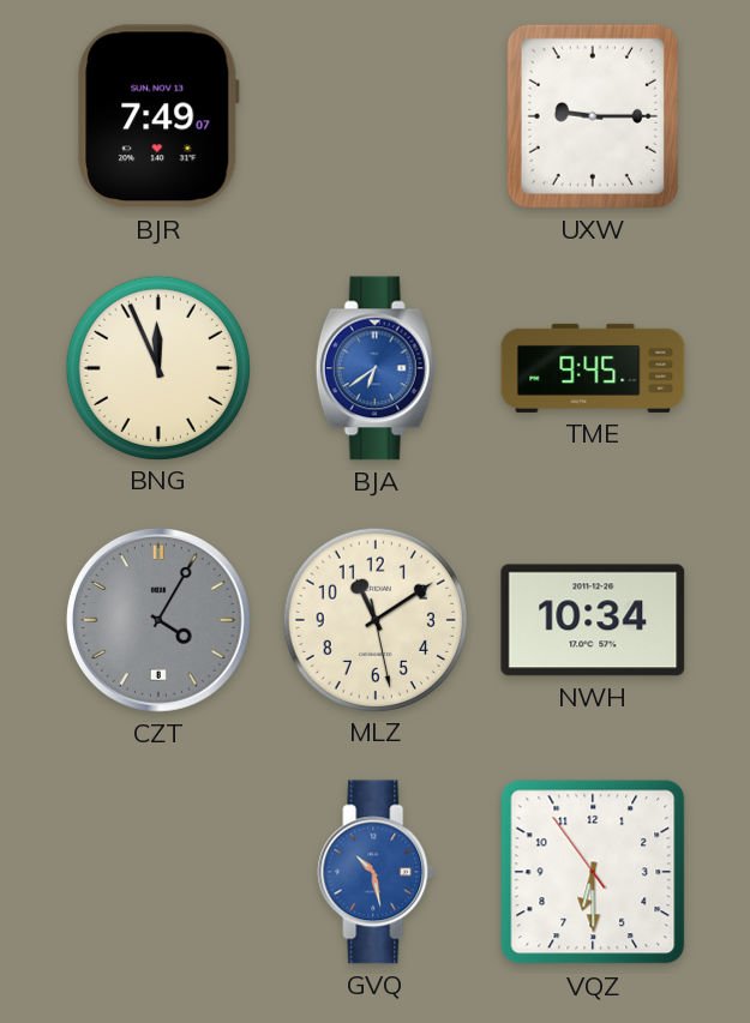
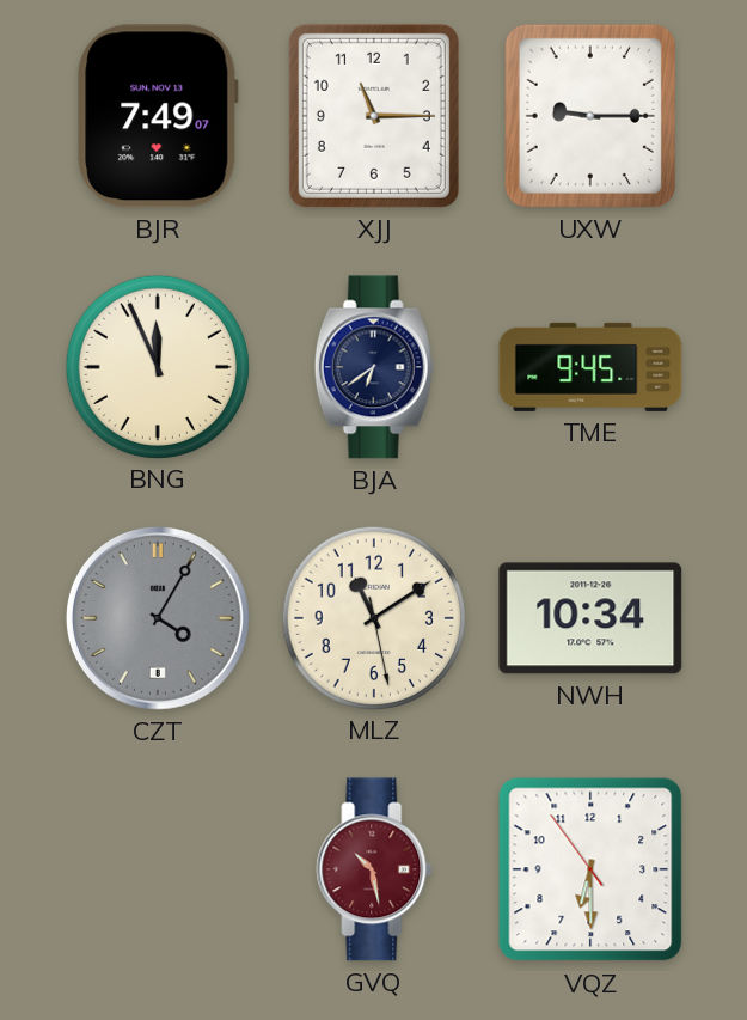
XJJ: none -> 11:15 (374, 116)
BJA dial: blue -> navy (374, 367)
GVQ dial: blue -> burgundy (374, 869)
